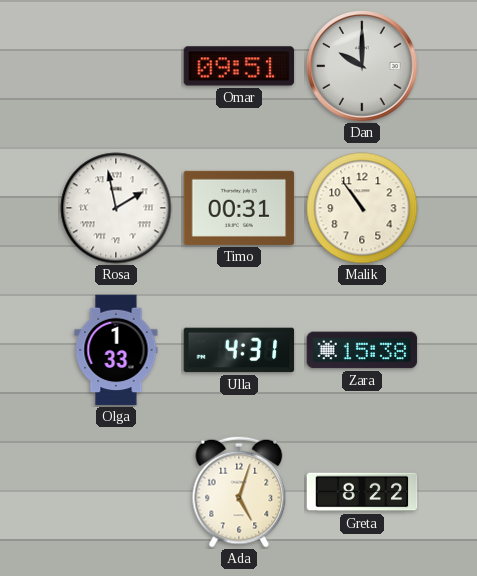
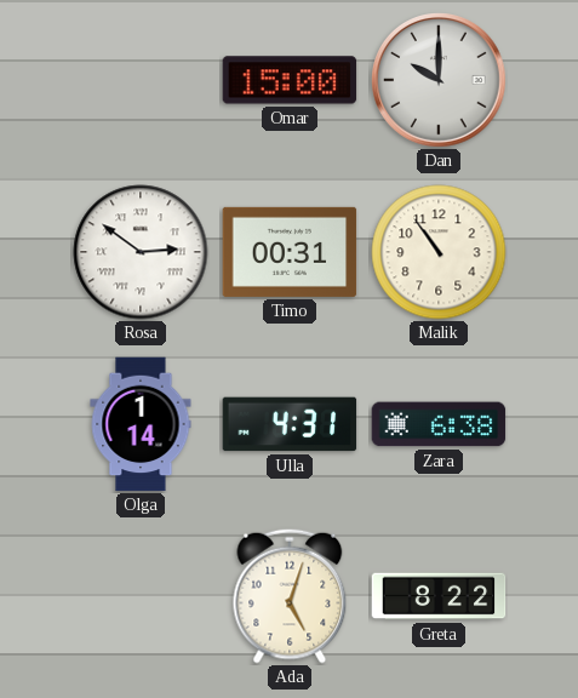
Omar: 09:51 -> 15:00 (290, 80)
Rosa: 1:58 -> 2:51 (141, 252)
Olga: 1:33 -> 1:14 (141, 424)
Zara: 15:38 -> 6:38 (439, 424)
